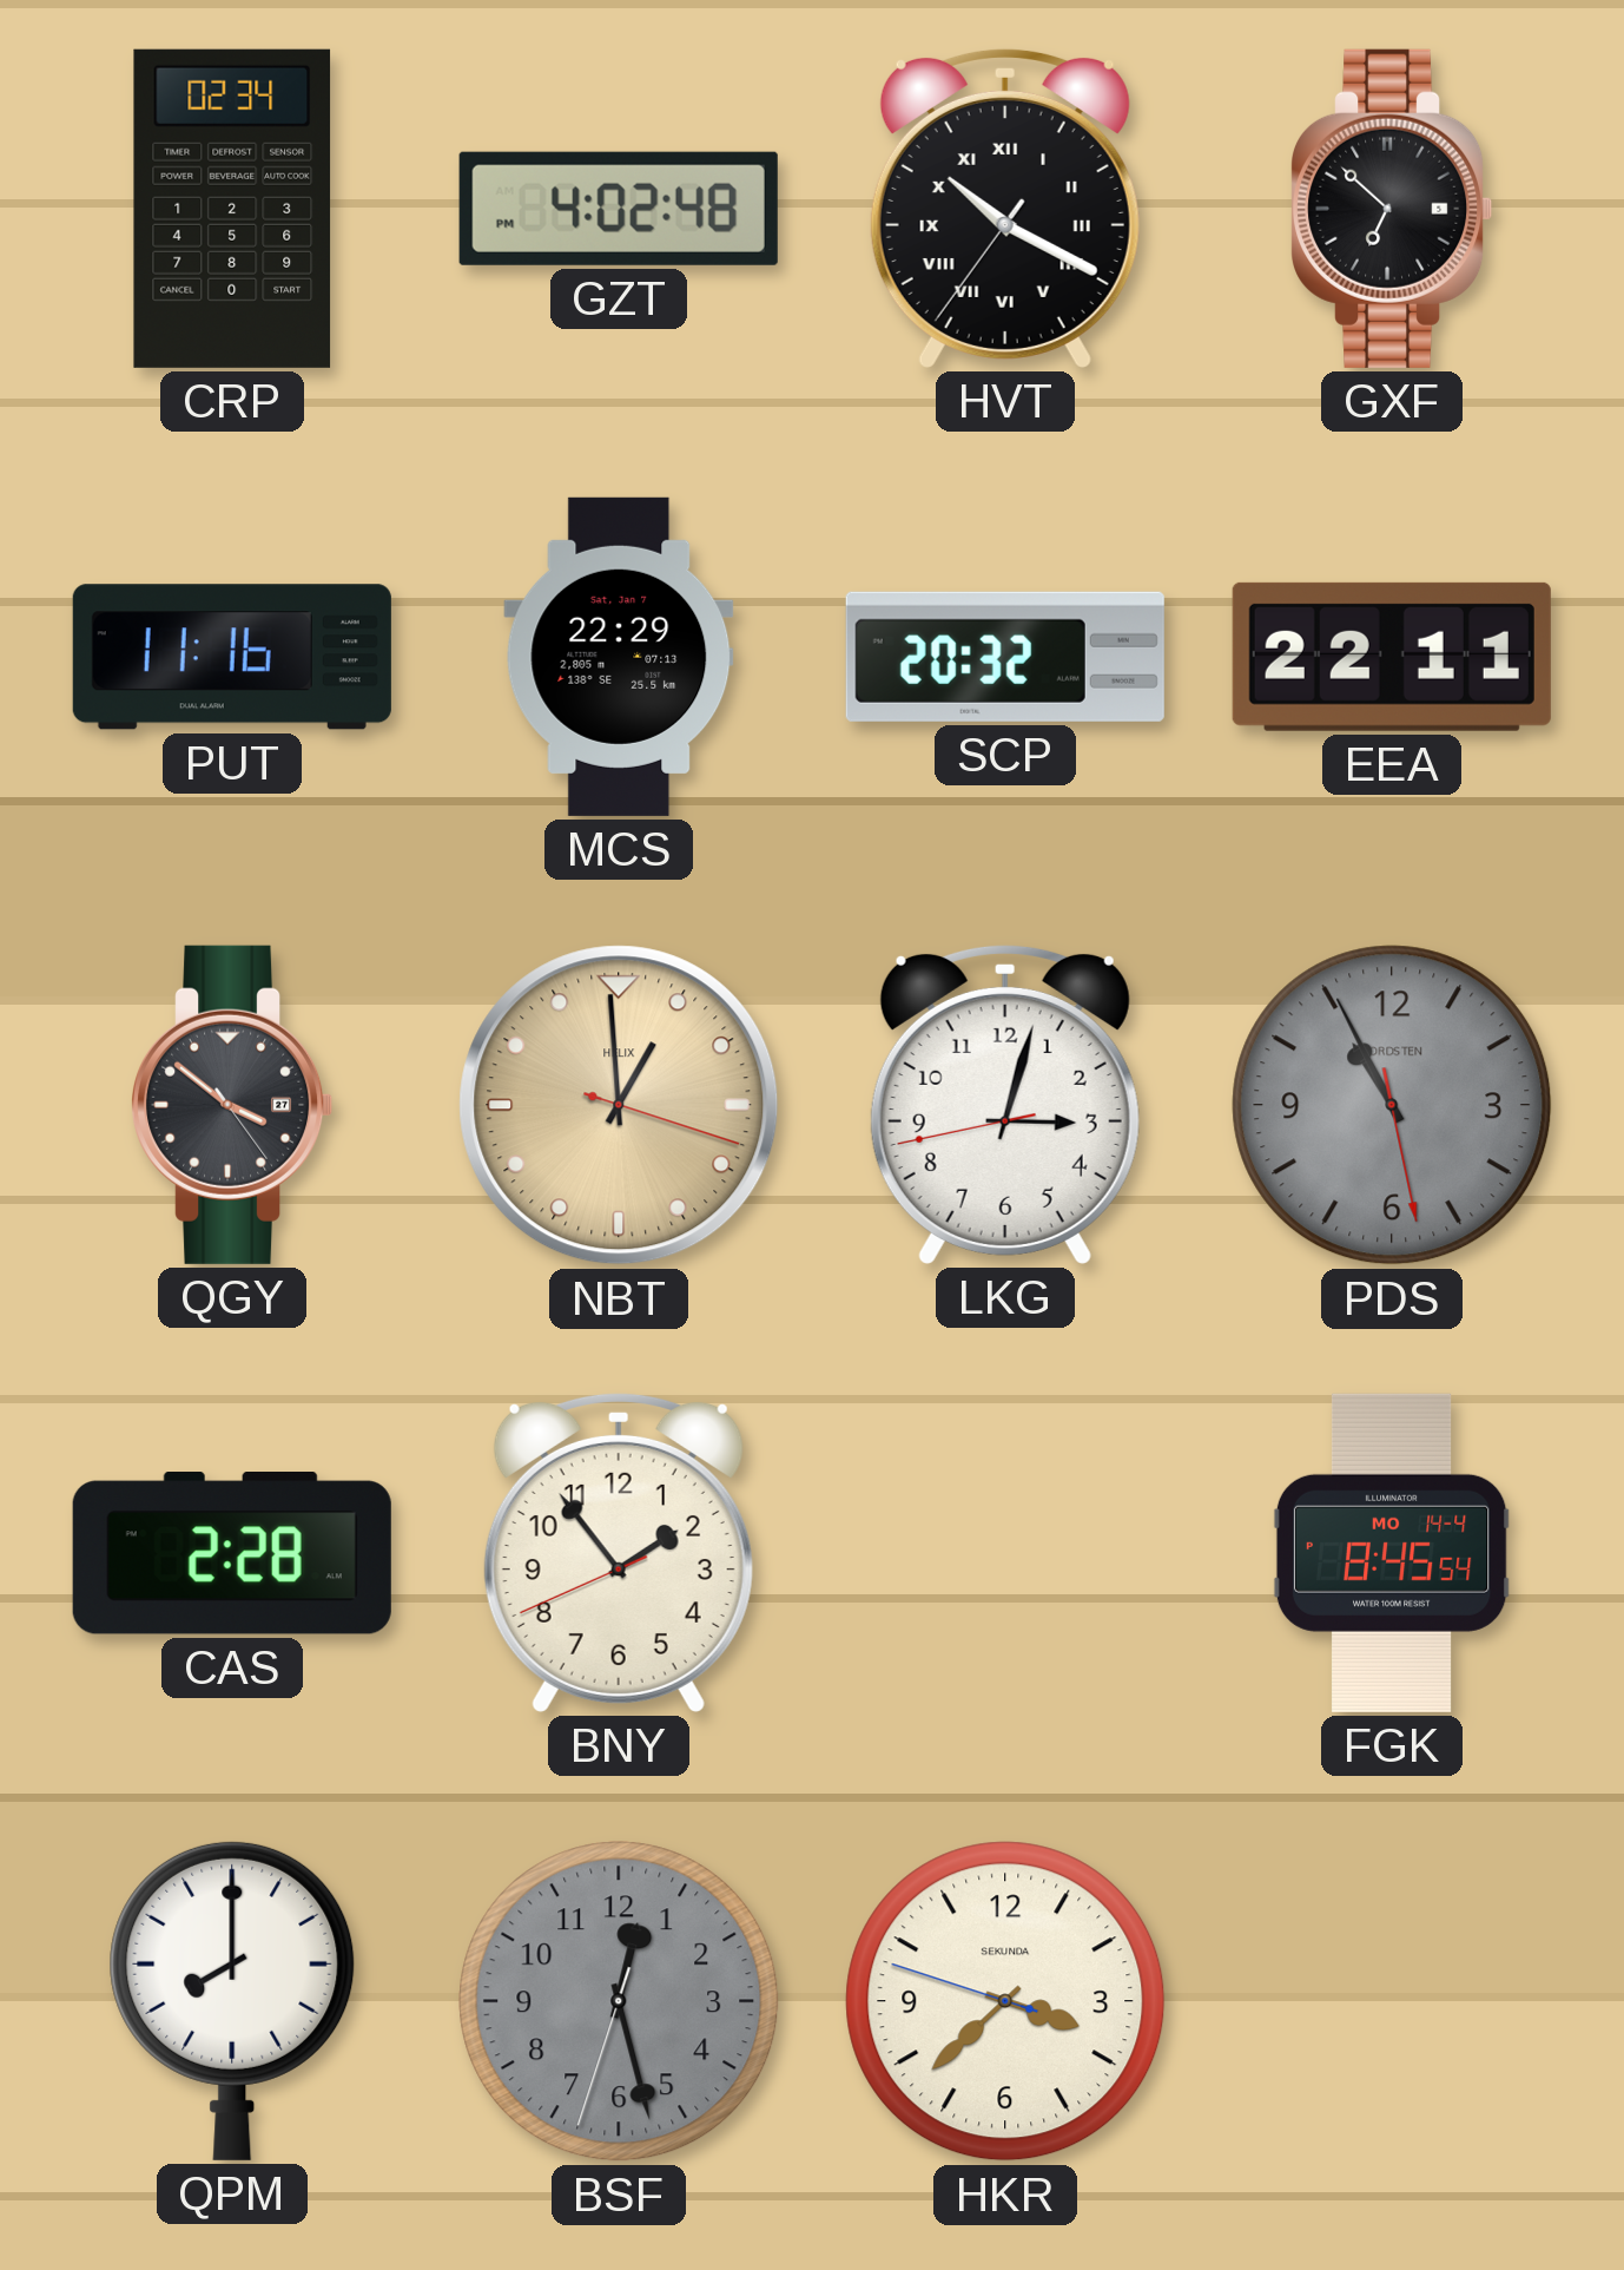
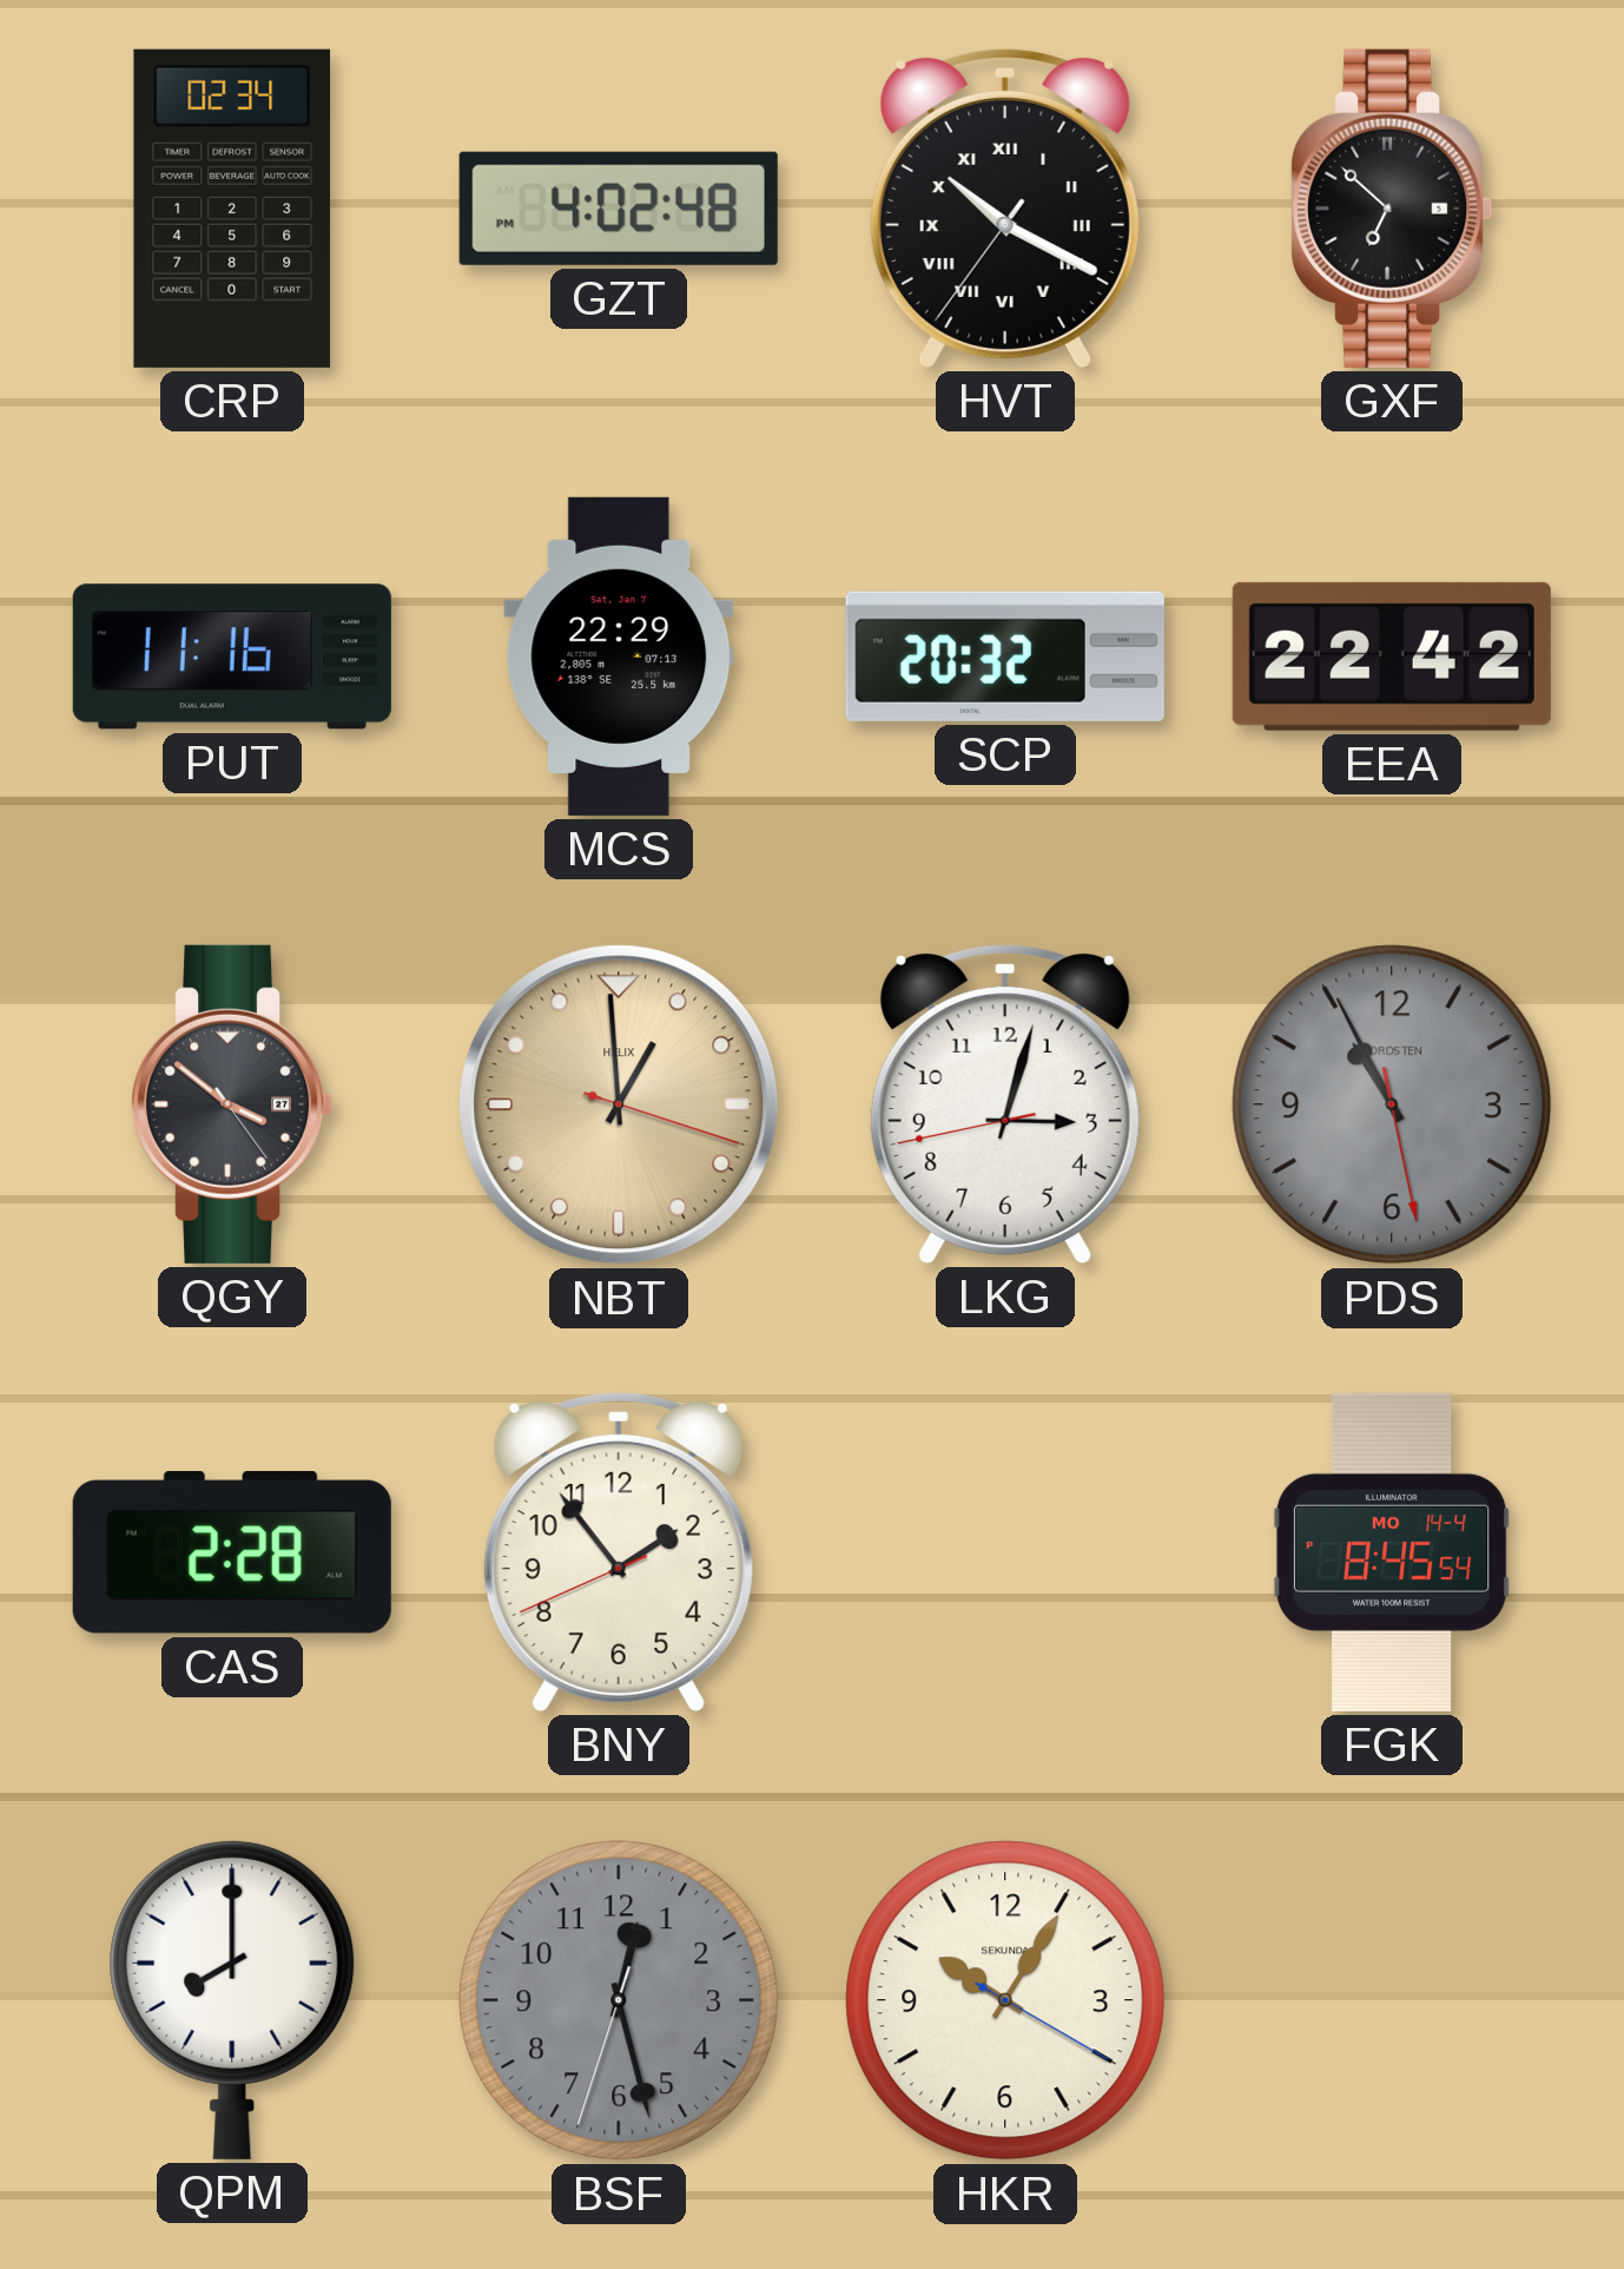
EEA: 22:11 -> 22:42 (1392, 657)
HKR: 3:37 -> 10:05 (1005, 2000)
